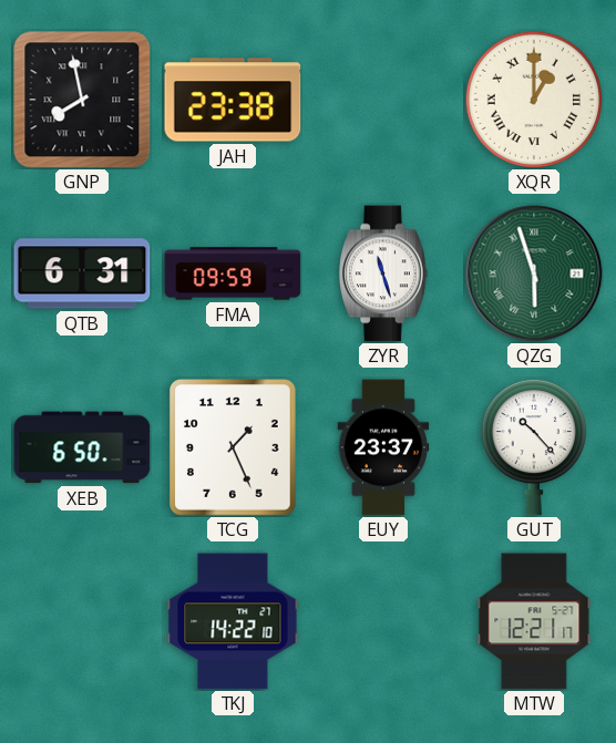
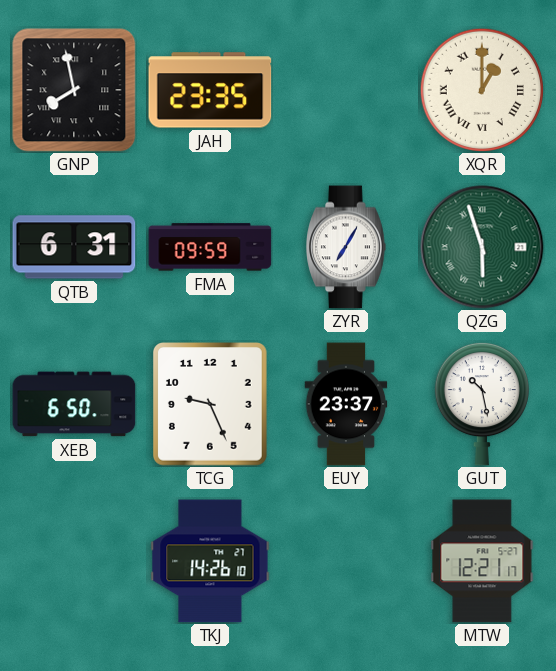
JAH: 23:38 -> 23:35 (210, 90)
ZYR: 11:27 -> 7:05 (346, 247)
TCG: 1:26 -> 9:26 (211, 405)
GUT: 10:23 -> 10:28 (482, 404)
TKJ: 14:22 -> 14:26 (210, 561)
